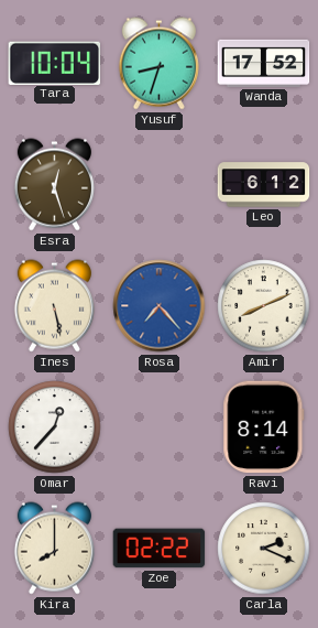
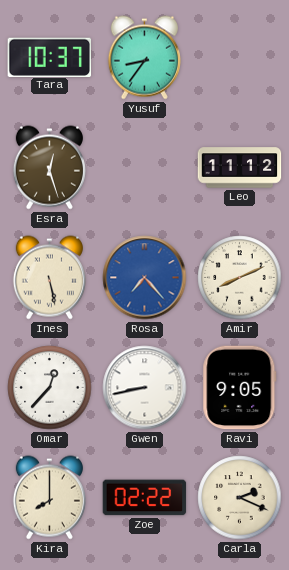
Tara: 10:04 -> 10:37 (50, 57)
Yusuf: 8:33 -> 8:36 (144, 58)
Wanda: 17:52 -> none (264, 63)
Leo: 6:12 -> 11:12 (240, 168)
Gwen: none -> 8:43 (145, 388)
Ravi: 8:14 -> 9:05 (240, 388)
